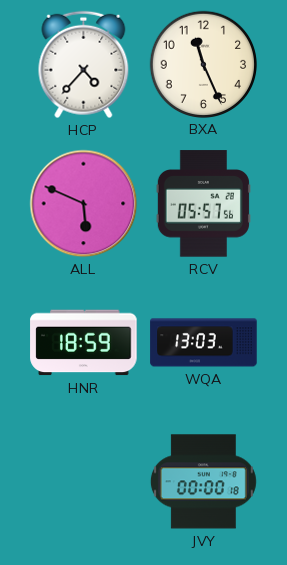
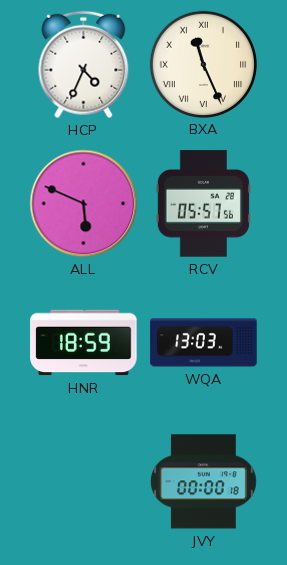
HCP: 4:37 -> 4:34 (84, 65)
BXA numerals: Arabic -> Roman (203, 64)
